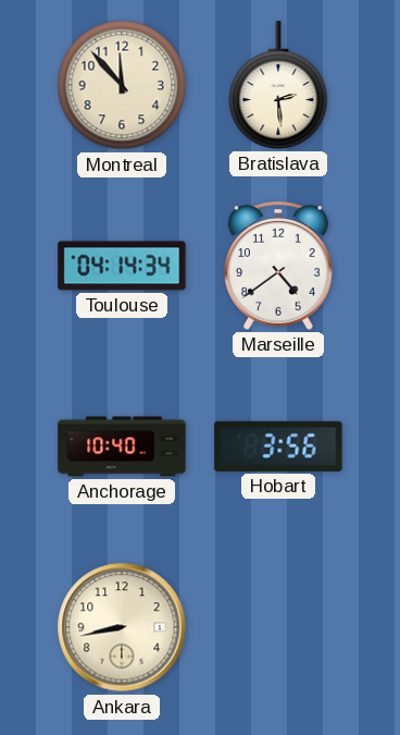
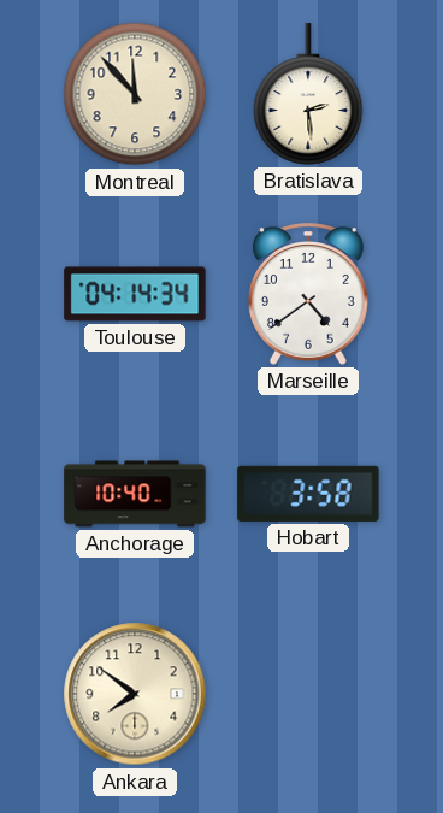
Hobart: 3:56 -> 3:58 (308, 494)
Ankara: 8:43 -> 7:51 (135, 694)
